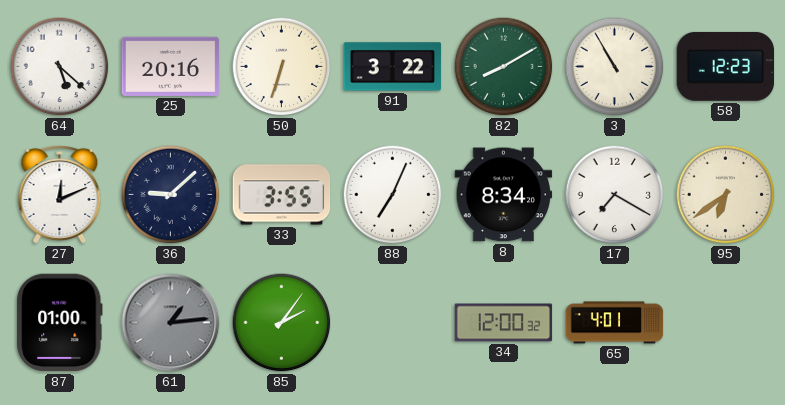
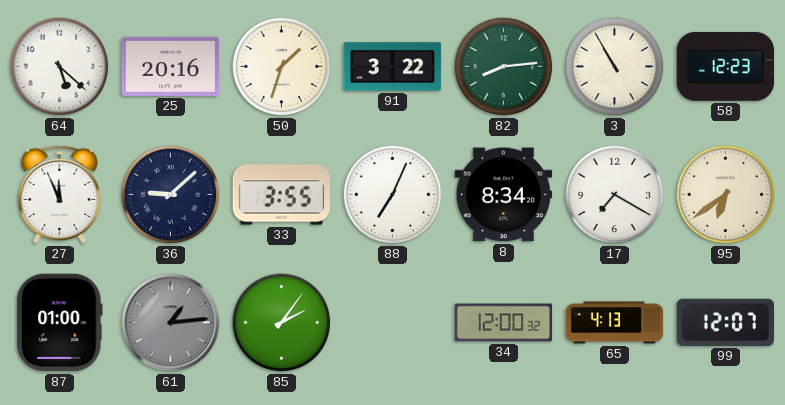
50: 6:33 -> 1:33 (282, 67)
82: 8:10 -> 8:14 (504, 67)
27: 12:11 -> 11:56 (60, 194)
65: 4:01 -> 4:13 (615, 323)
99: none -> 12:07 (725, 322)
